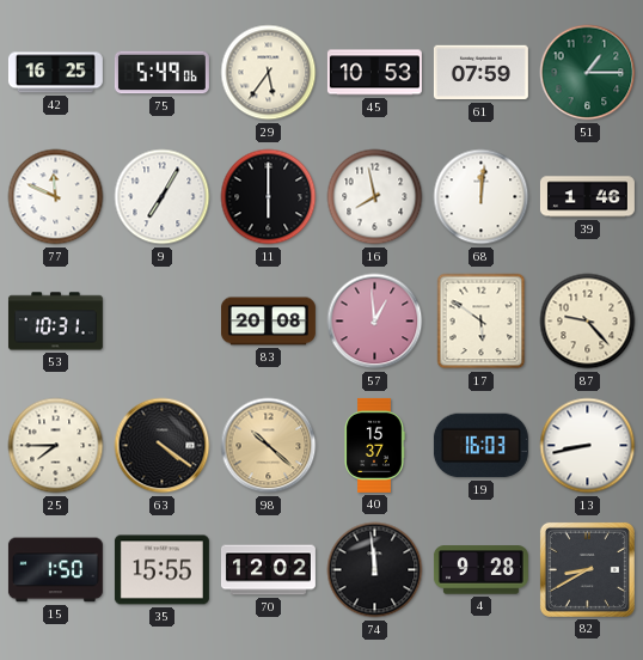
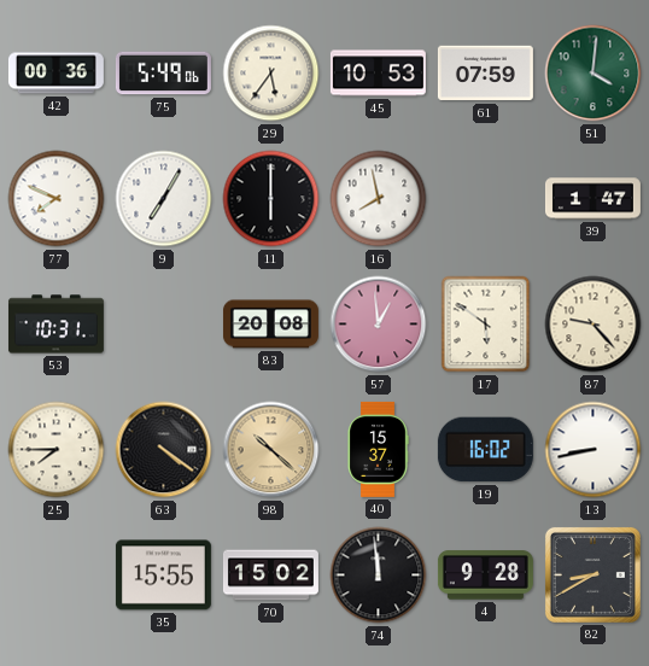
42: 16:25 -> 00:36 (55, 74)
51: 1:15 -> 4:01 (594, 74)
77: 11:49 -> 7:49 (57, 199)
68: 12:01 -> none (482, 197)
39: 1:46 -> 1:47 (592, 199)
19: 16:03 -> 16:02 (485, 450)
15: 1:50 -> none (55, 570)
70: 12:02 -> 15:02 (270, 576)
